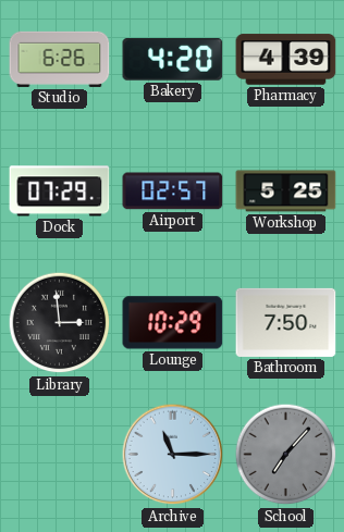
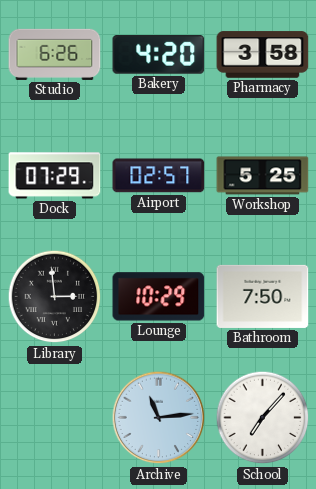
Pharmacy: 4:39 -> 3:58 (263, 55)
Archive: 11:15 -> 11:14 (159, 418)
School dial: grey -> white (263, 418)
